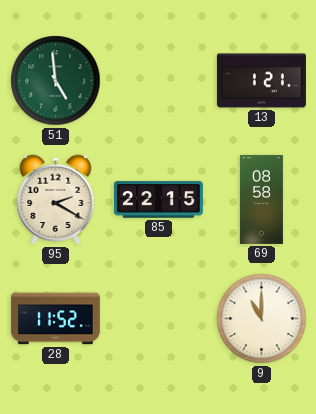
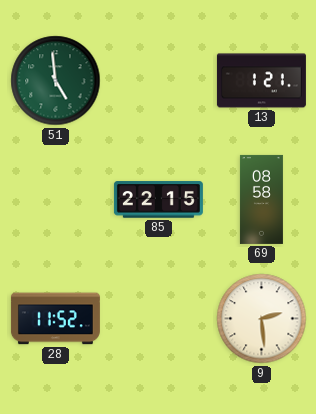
95: 2:20 -> none (56, 200)
9: 11:00 -> 2:29 (262, 319)
